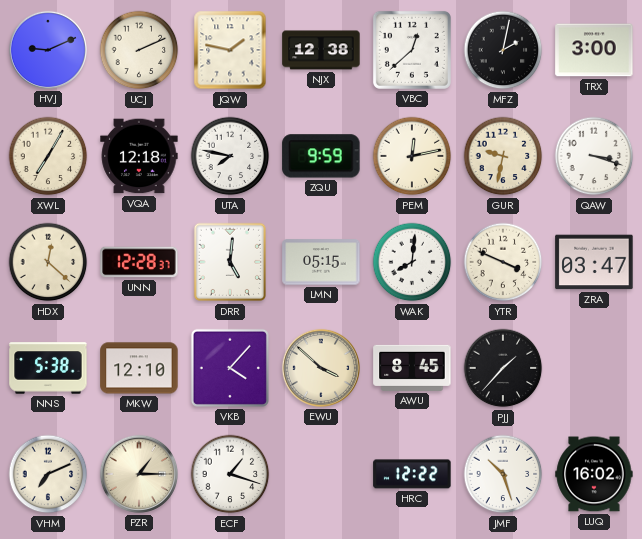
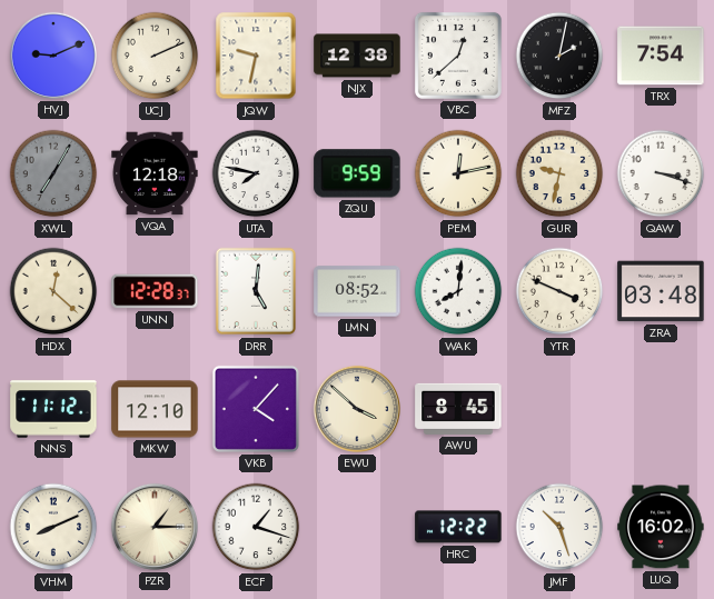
JQW: 1:47 -> 9:32 (256, 56)
TRX: 3:00 -> 7:54 (661, 56)
XWL dial: cream -> grey (53, 173)
LMN: 05:15 -> 08:52 (357, 291)
ZRA: 03:47 -> 03:48 (661, 291)
NNS: 5:38 -> 11:12 (53, 409)
PJJ: 1:37 -> none (503, 368)
VHM: 7:11 -> 8:11 (53, 527)
